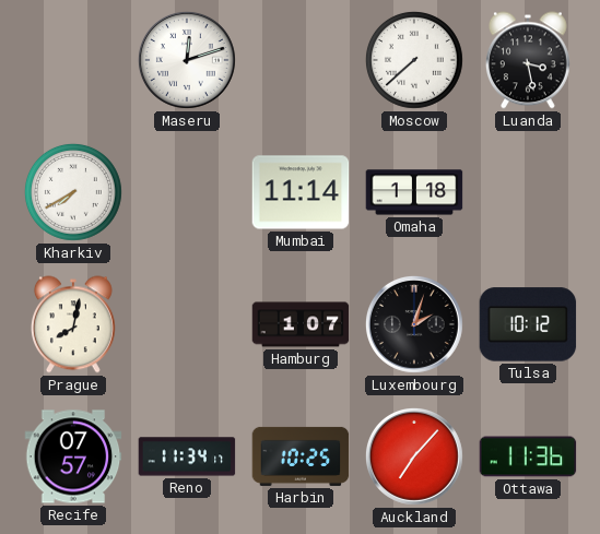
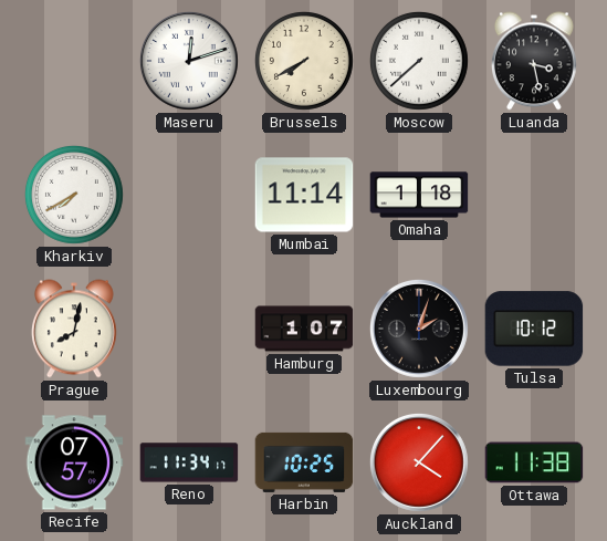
Brussels: none -> 7:40 (304, 61)
Auckland: 7:07 -> 4:07 (419, 462)
Ottawa: 11:36 -> 11:38 (534, 462)
